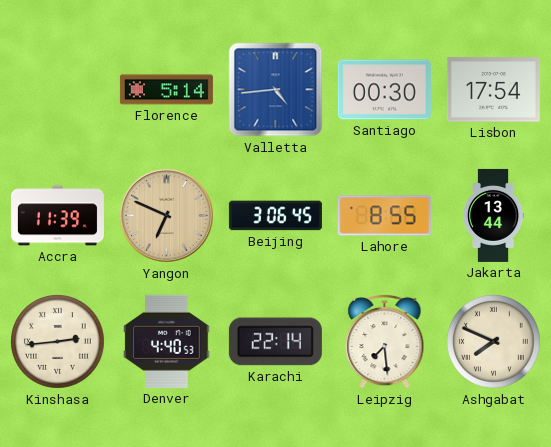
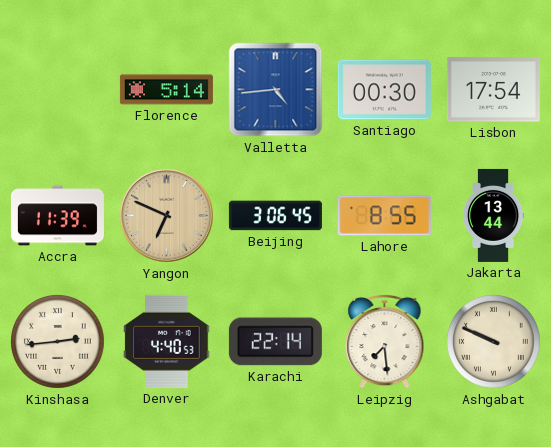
Ashgabat: 7:49 -> 9:49 (494, 342)
